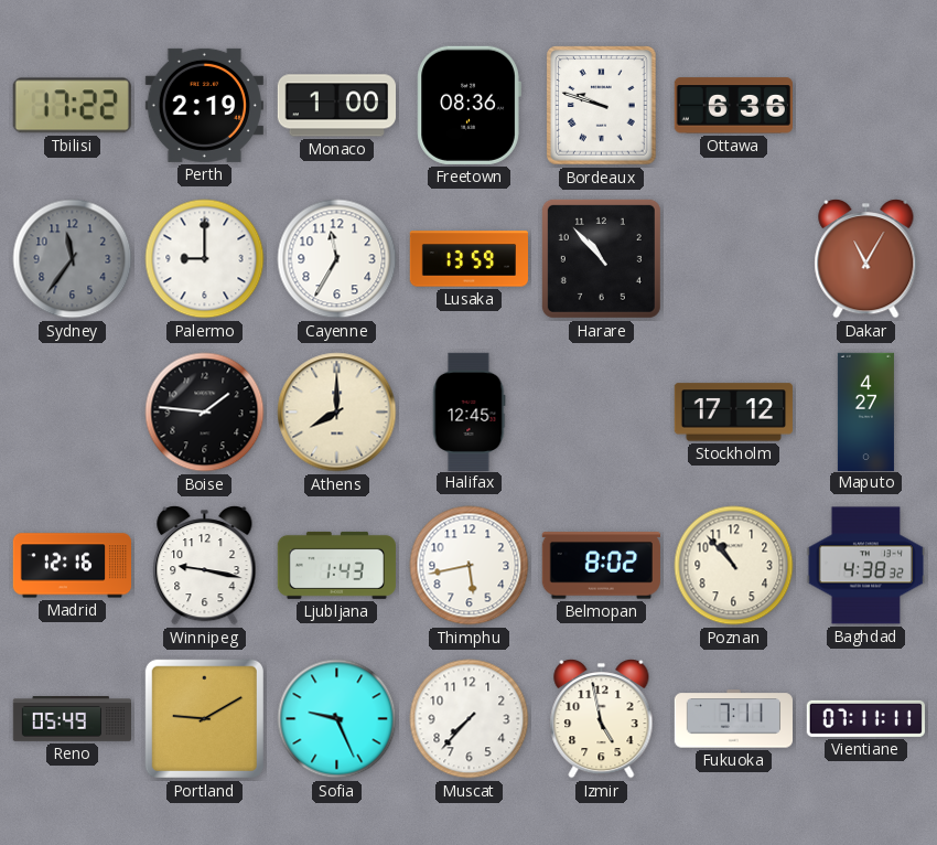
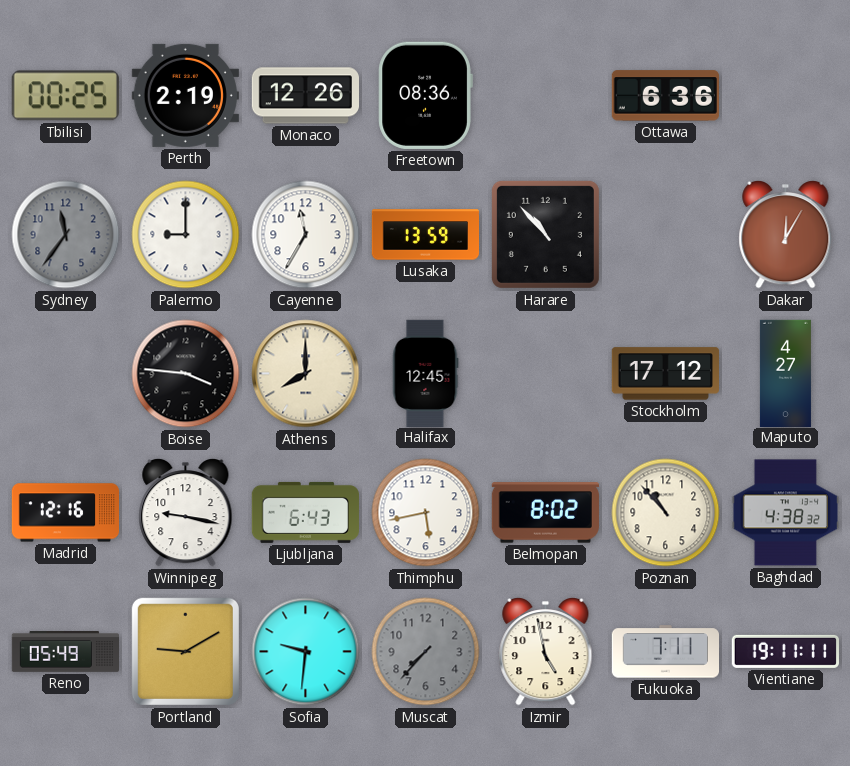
Tbilisi: 17:22 -> 00:25 (65, 96)
Monaco: 1:00 -> 12:26 (305, 96)
Bordeaux: 9:48 -> none (602, 106)
Dakar: 11:05 -> 12:05 (786, 234)
Boise: 1:46 -> 3:46 (186, 374)
Ljubljana: 1:43 -> 6:43 (305, 512)
Sofia: 9:26 -> 9:31 (306, 652)
Muscat dial: white -> grey (426, 652)
Vientiane: 07:11 -> 19:11 (785, 651)
